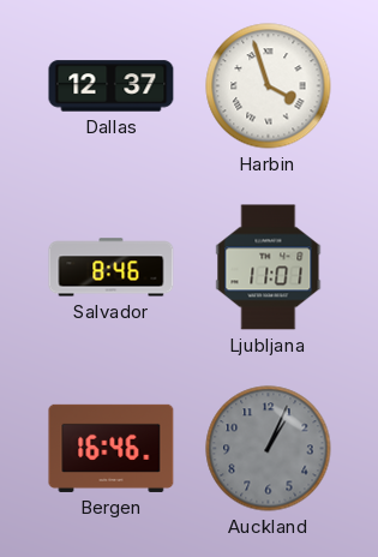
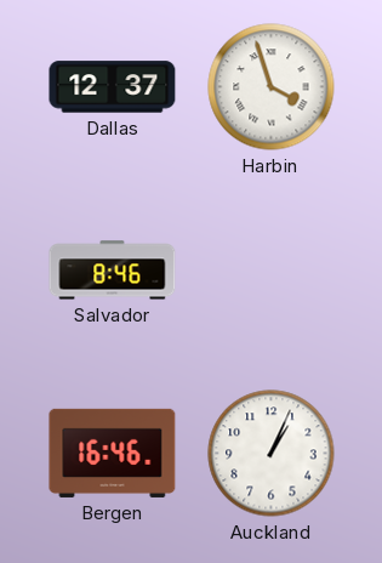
Ljubljana: 11:01 -> none (269, 268)
Auckland dial: grey -> white (272, 454)
